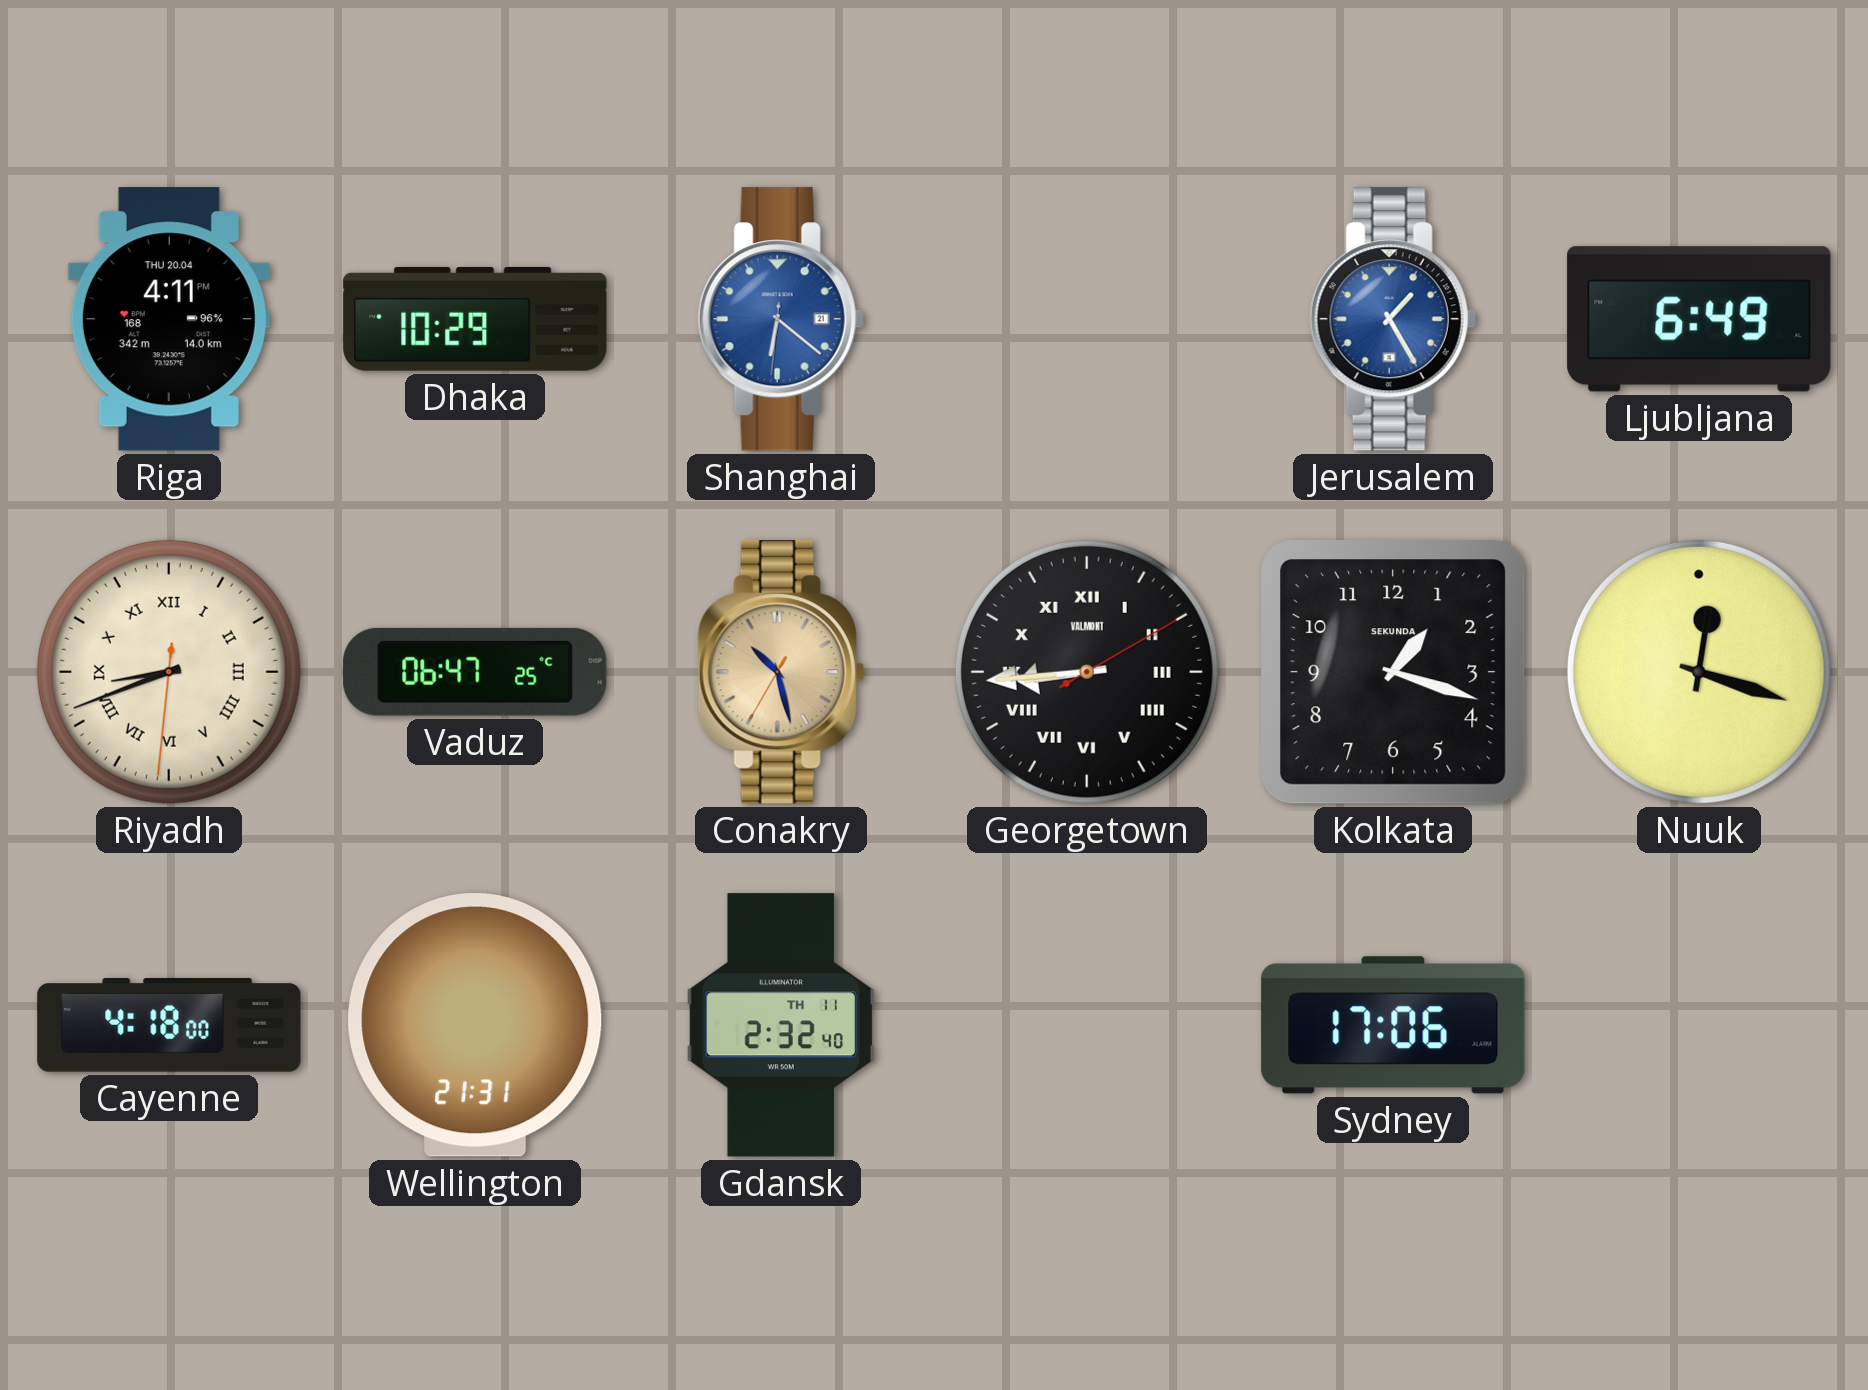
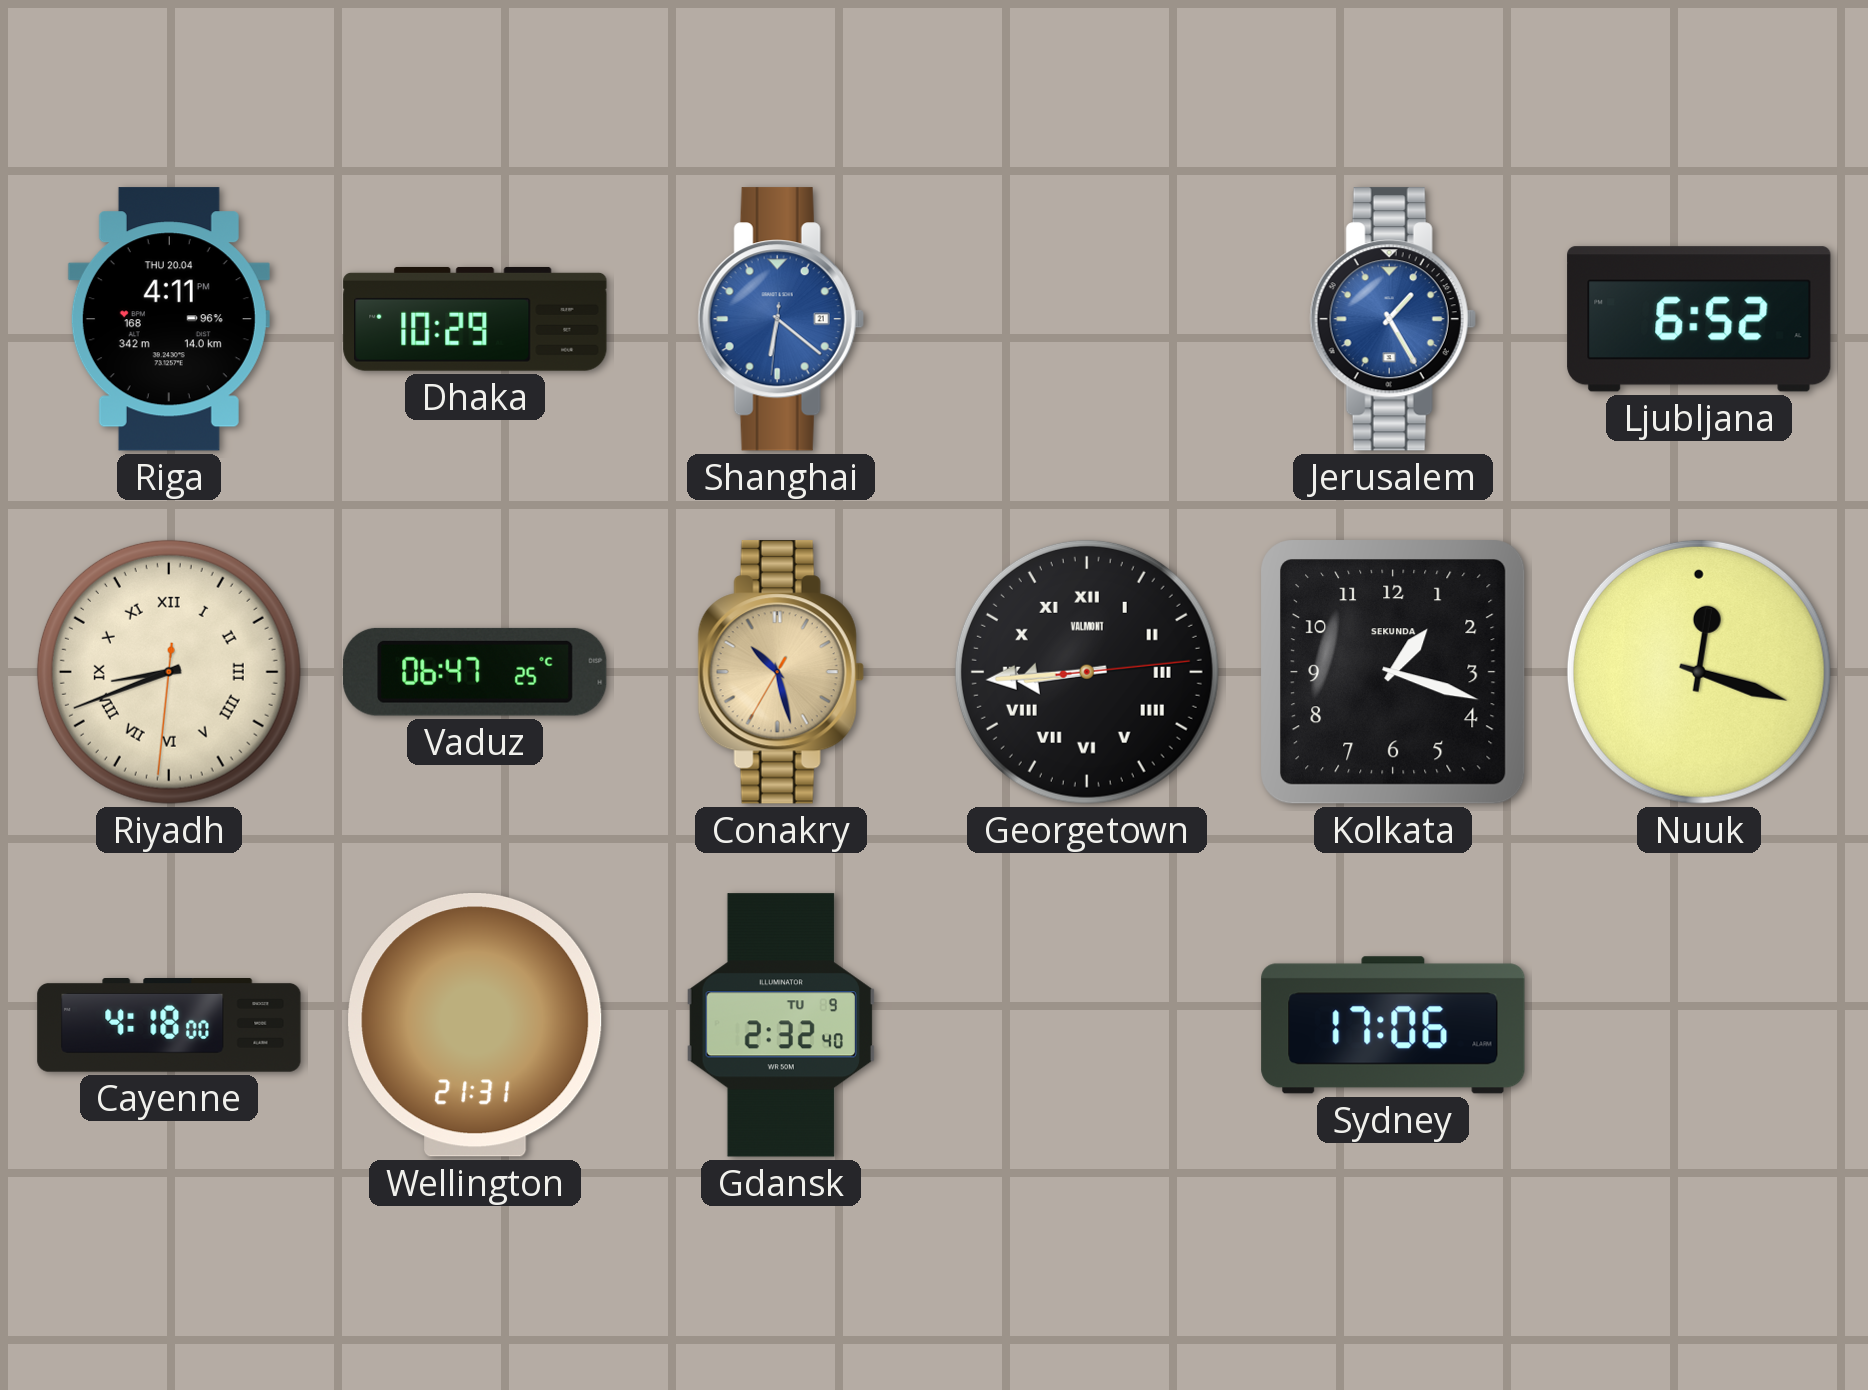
Ljubljana: 6:49 -> 6:52 (1699, 319)
Georgetown: 8:44:10 -> 8:44:14 (1087, 672)
Gdansk date: TH 11 -> TU 9 (781, 1025)
